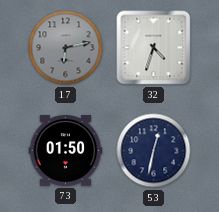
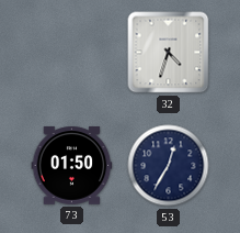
17: 6:13 -> none (66, 48)
53: 12:32 -> 12:35 (169, 166)
